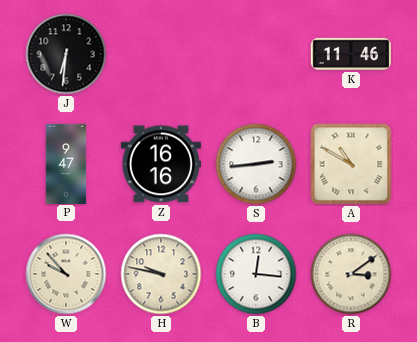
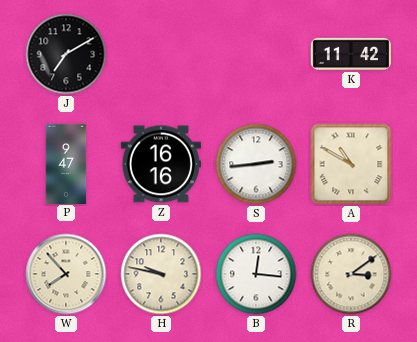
J: 6:31 -> 7:10 (66, 54)
K: 11:46 -> 11:42 (351, 54)
W: 9:53 -> 7:53 (66, 274)
